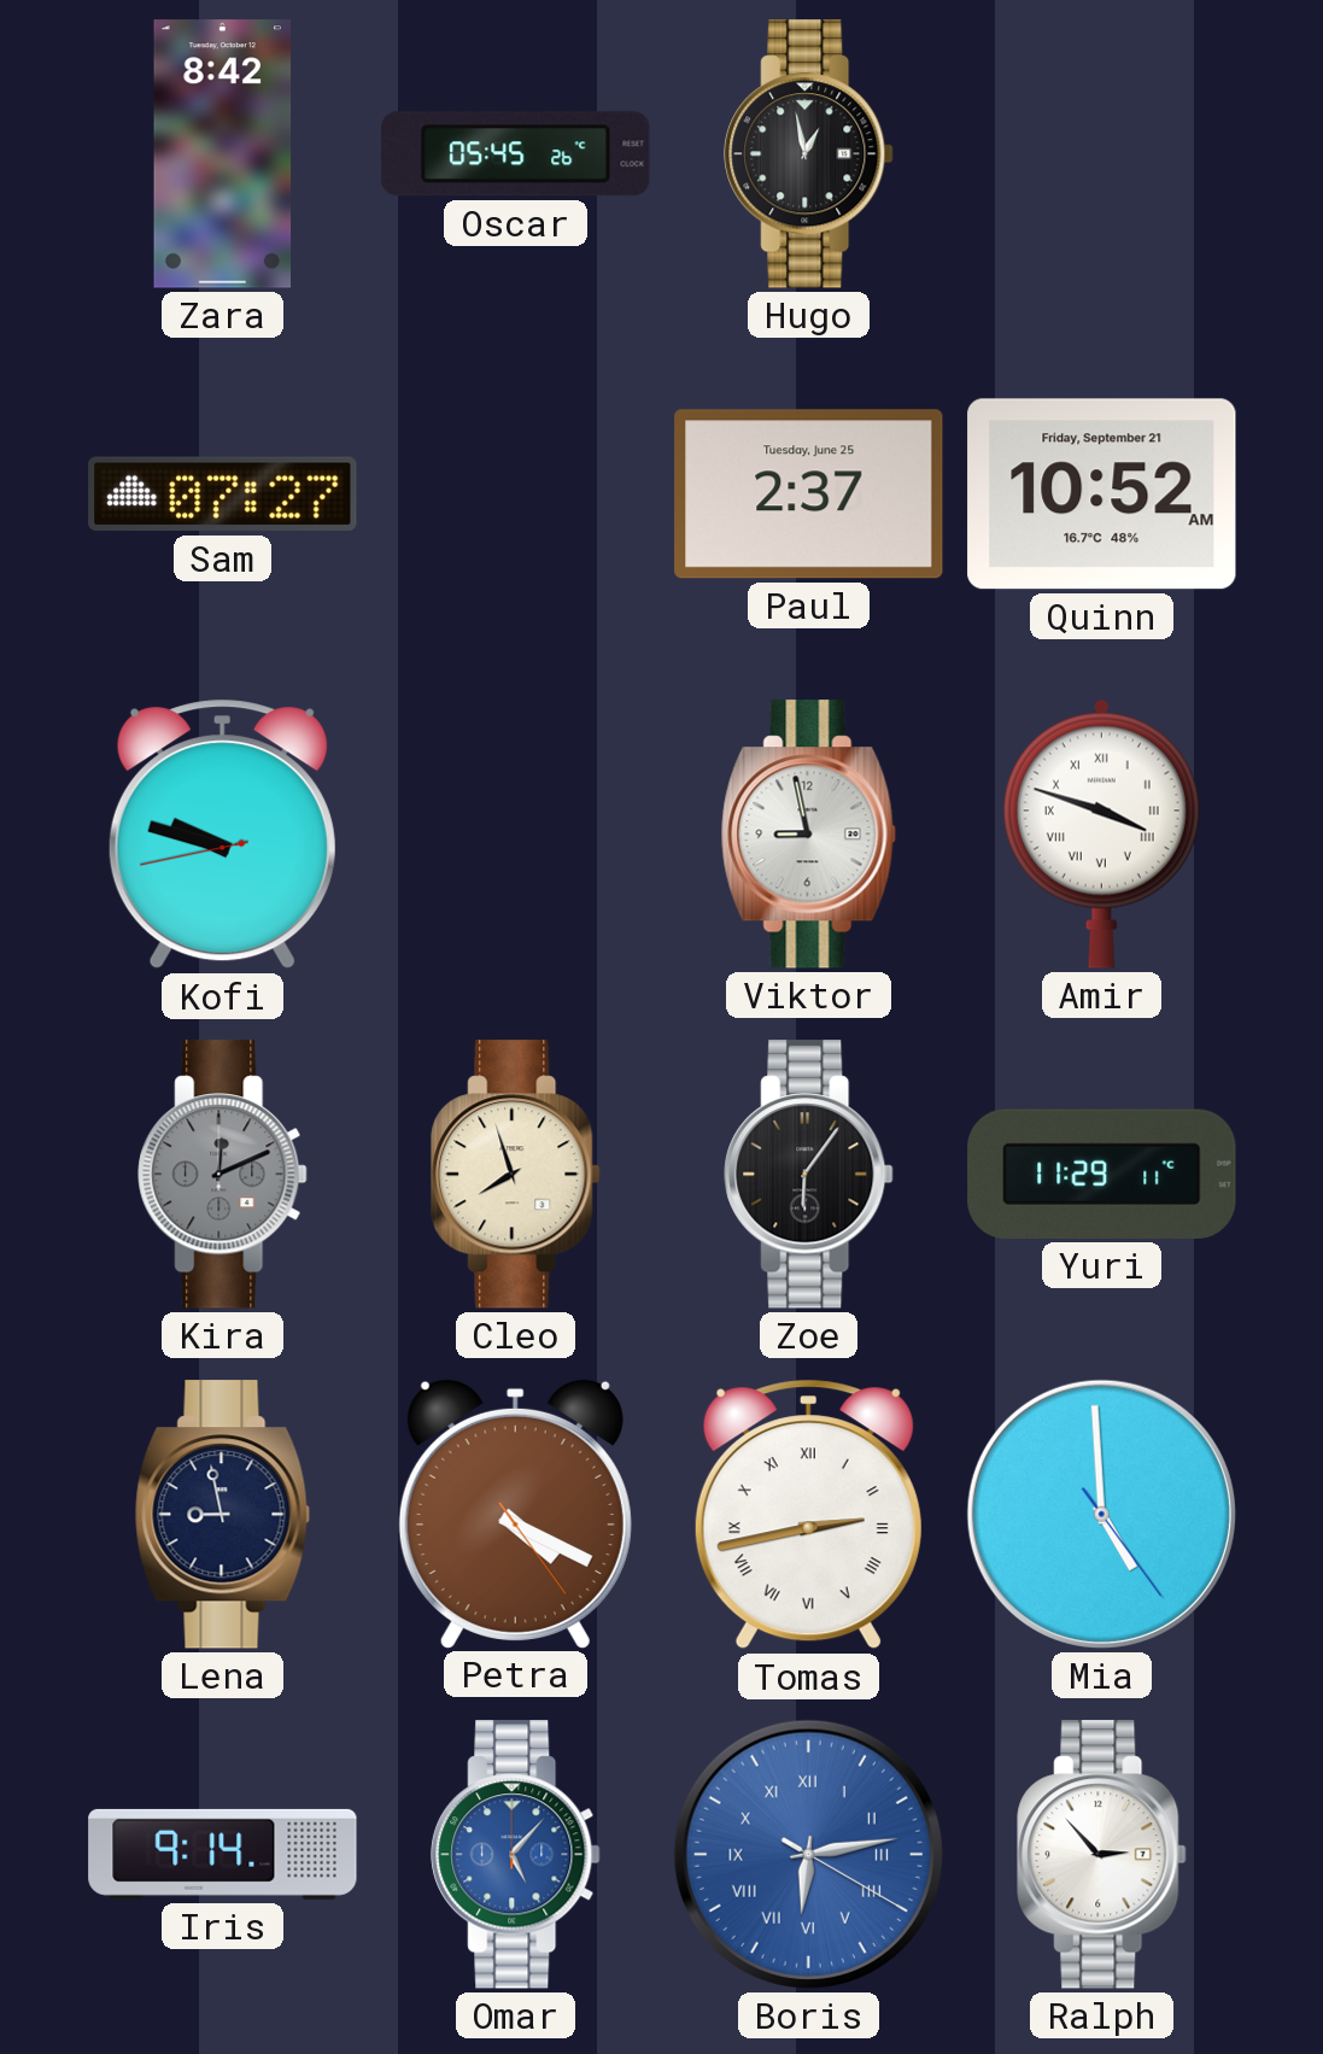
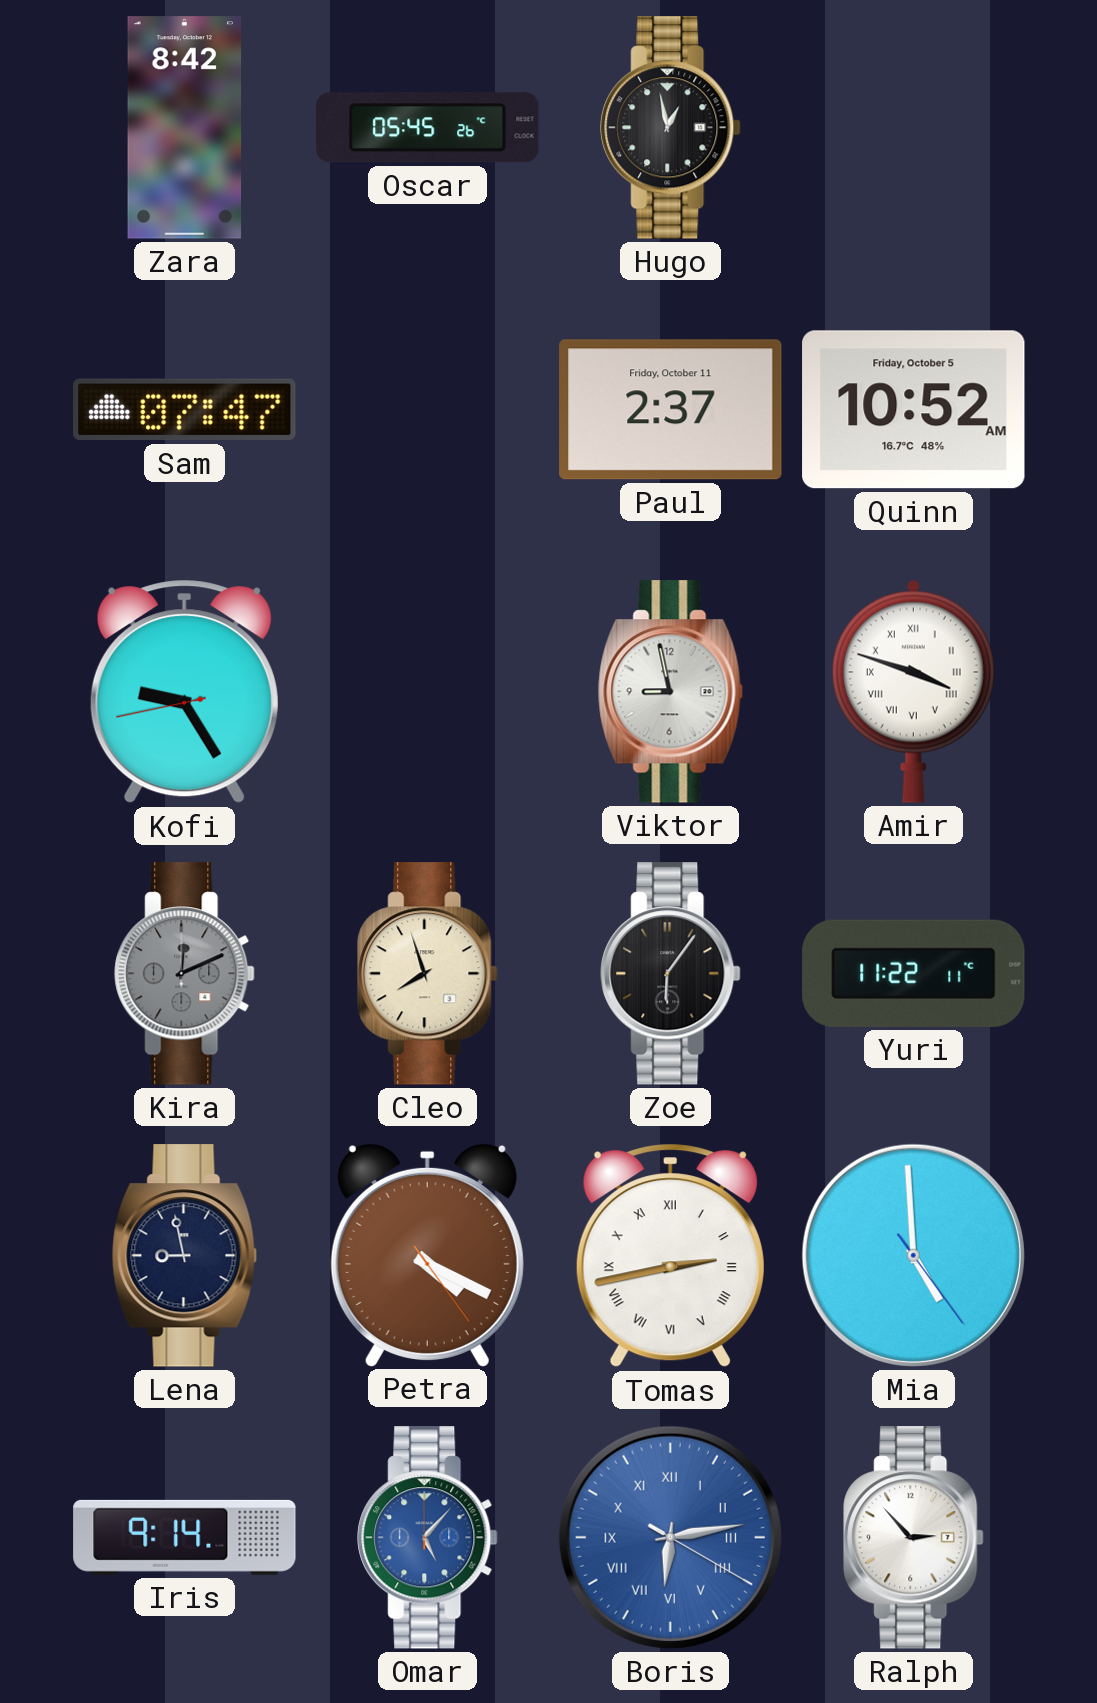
Sam: 07:27 -> 07:47 (185, 410)
Paul date: Tuesday, June 25 -> Friday, October 11 (671, 410)
Quinn date: Friday, September 21 -> Friday, October 5 (914, 410)
Kofi: 9:47 -> 9:24 (184, 692)
Yuri: 11:29 -> 11:22 (914, 973)
